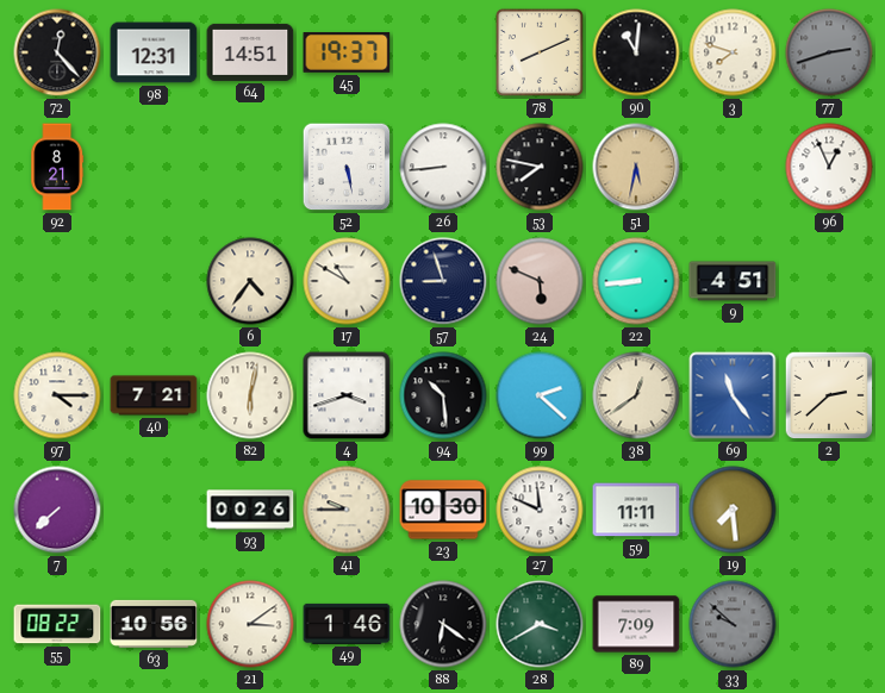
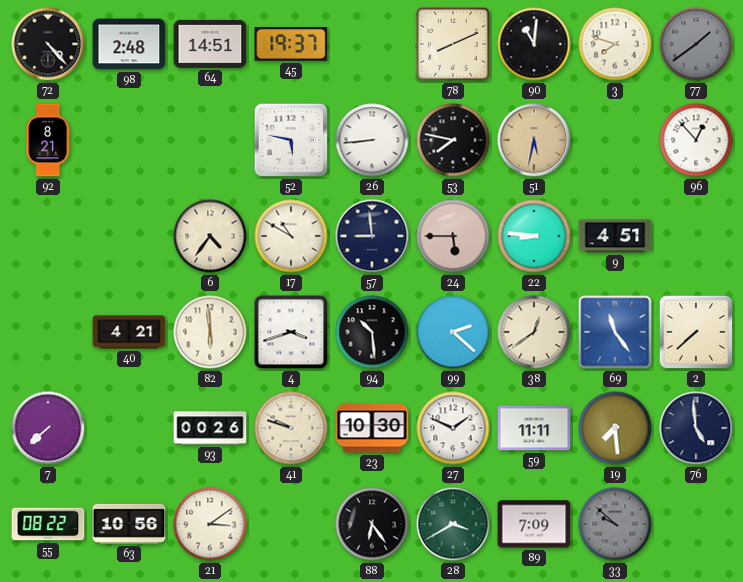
72: 12:23 -> 4:23 (48, 44)
98: 12:31 -> 2:48 (129, 44)
77: 2:42 -> 1:39 (696, 44)
52: 5:28 -> 5:47 (291, 140)
96: 12:56 -> 12:53 (696, 140)
57: 8:57 -> 8:59 (372, 236)
24: 5:49 -> 5:45 (453, 236)
22: 8:44 -> 8:46 (534, 236)
97: 4:15 -> none (57, 395)
40: 7:21 -> 4:21 (129, 332)
82: 6:02 -> 5:59 (210, 332)
2: 2:38 -> 7:38 (696, 332)
41: 9:45 -> 9:48 (291, 428)
27: 11:49 -> 1:49 (453, 428)
76: none -> 4:59 (696, 428)
49: 1:46 -> none (347, 624)
88: 6:21 -> 6:24 (372, 524)
